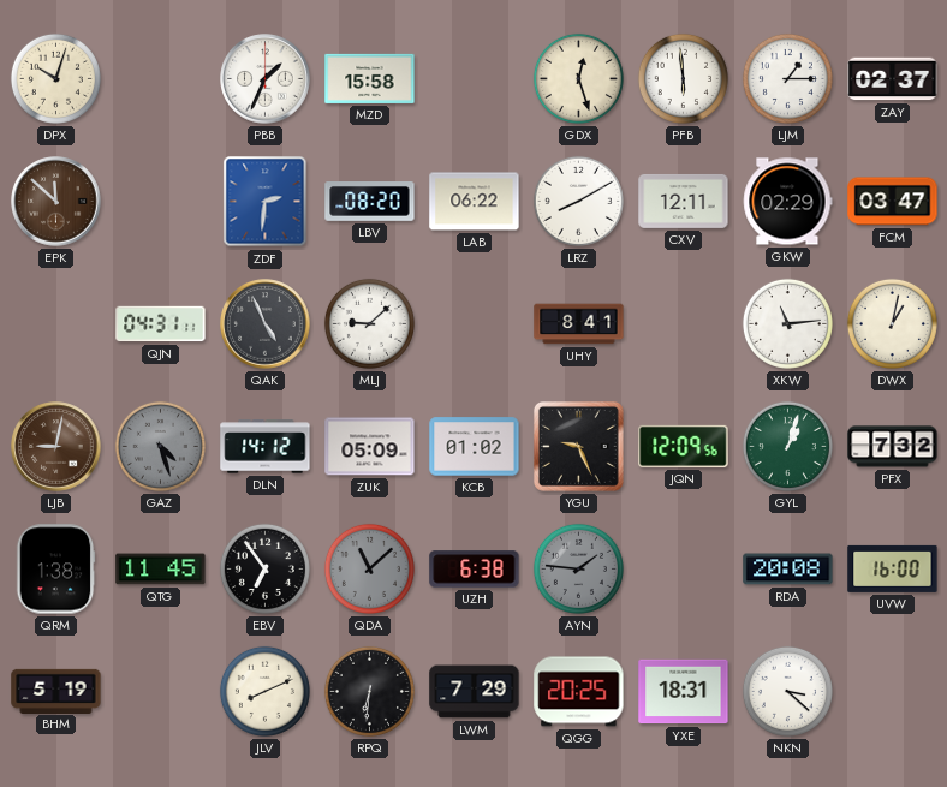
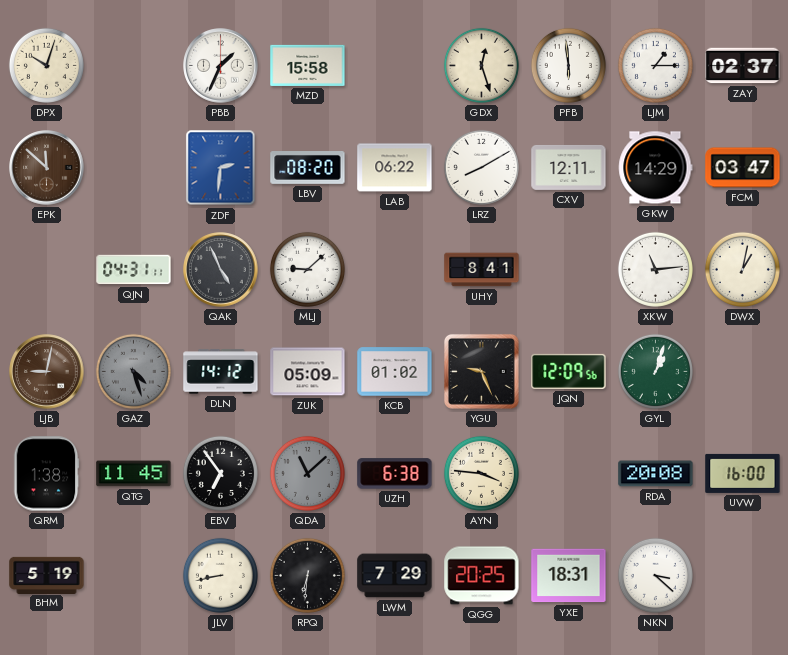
GKW: 02:29 -> 14:29 (656, 168)
PFX: 7:32 -> none (893, 447)
AYN: 1:46 -> 3:46 (481, 473)
AYN dial: grey -> cream (481, 473)
JLV: 8:11 -> 8:43 (220, 575)
